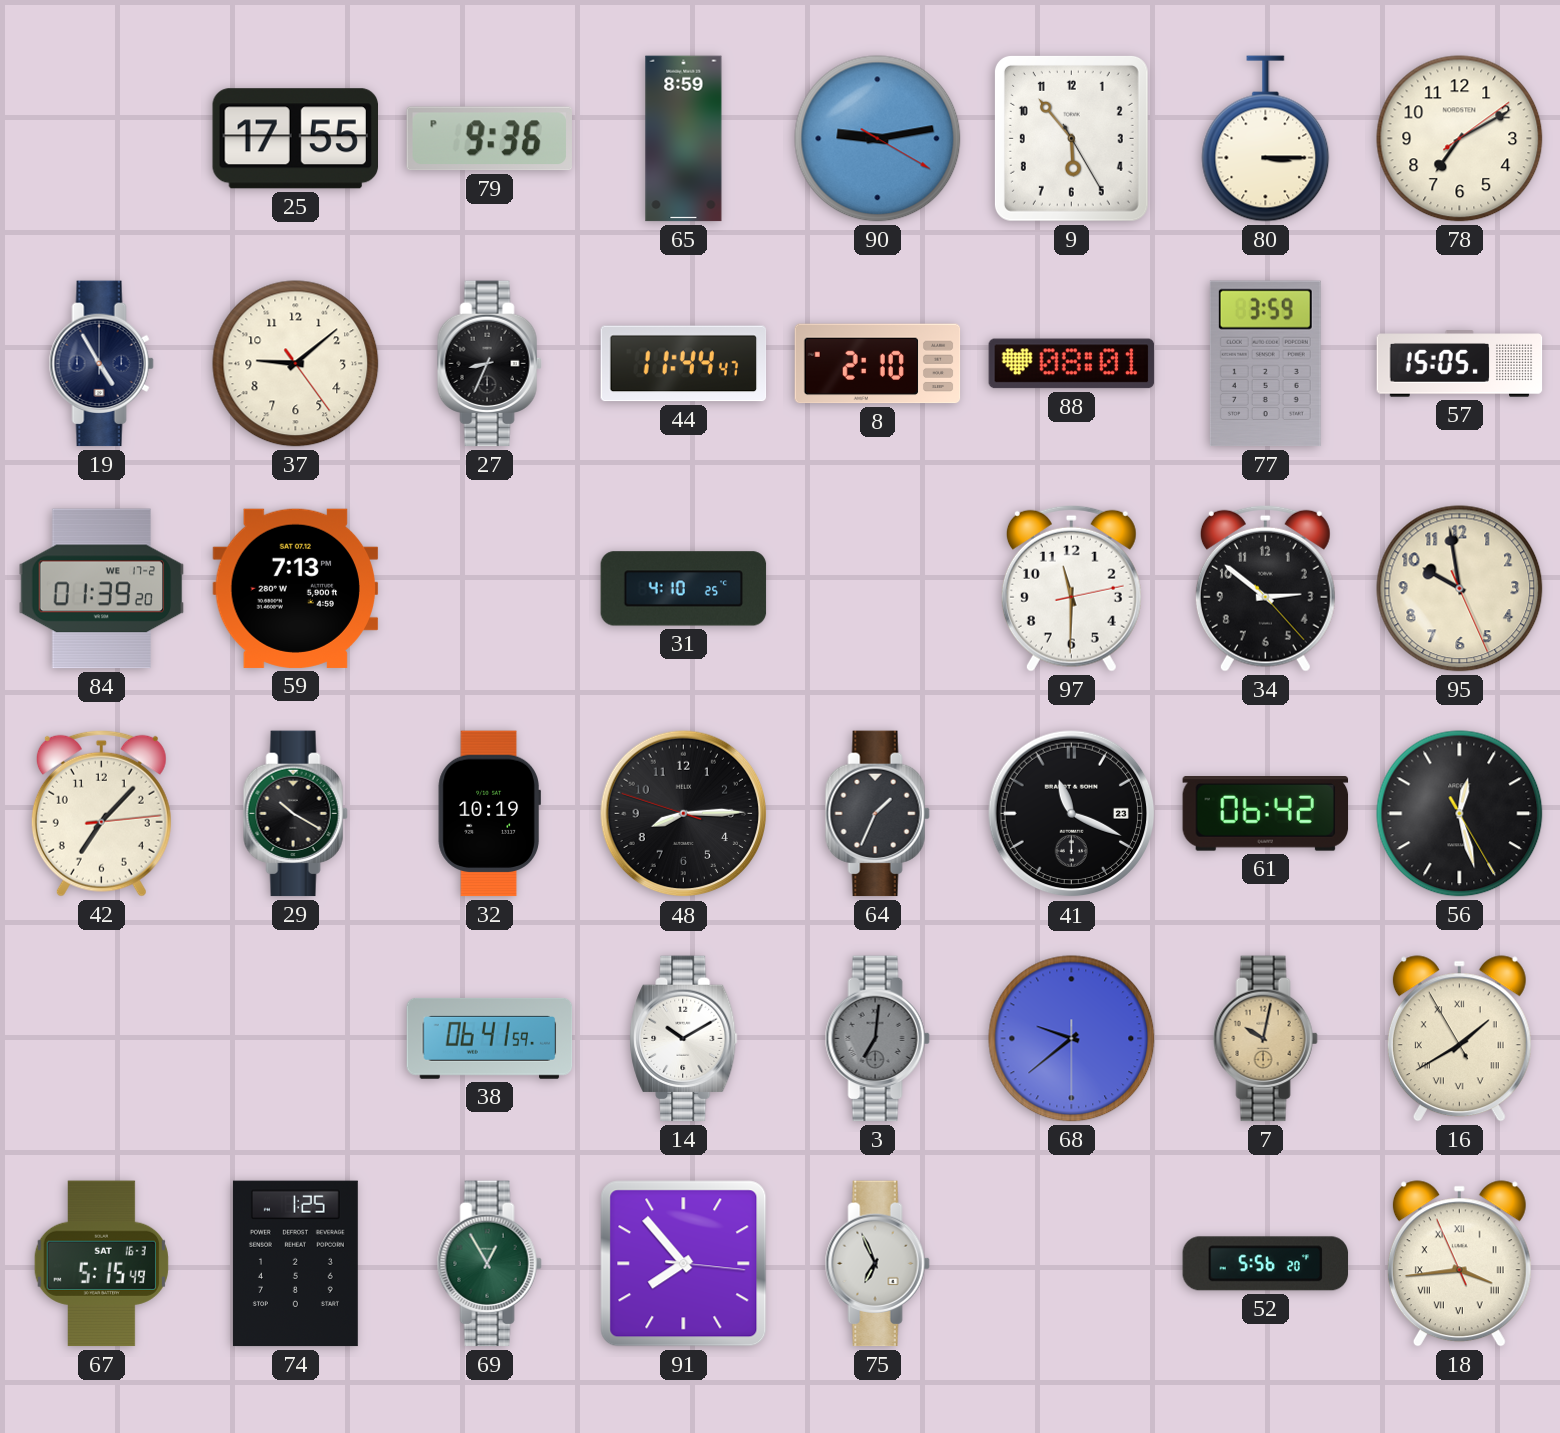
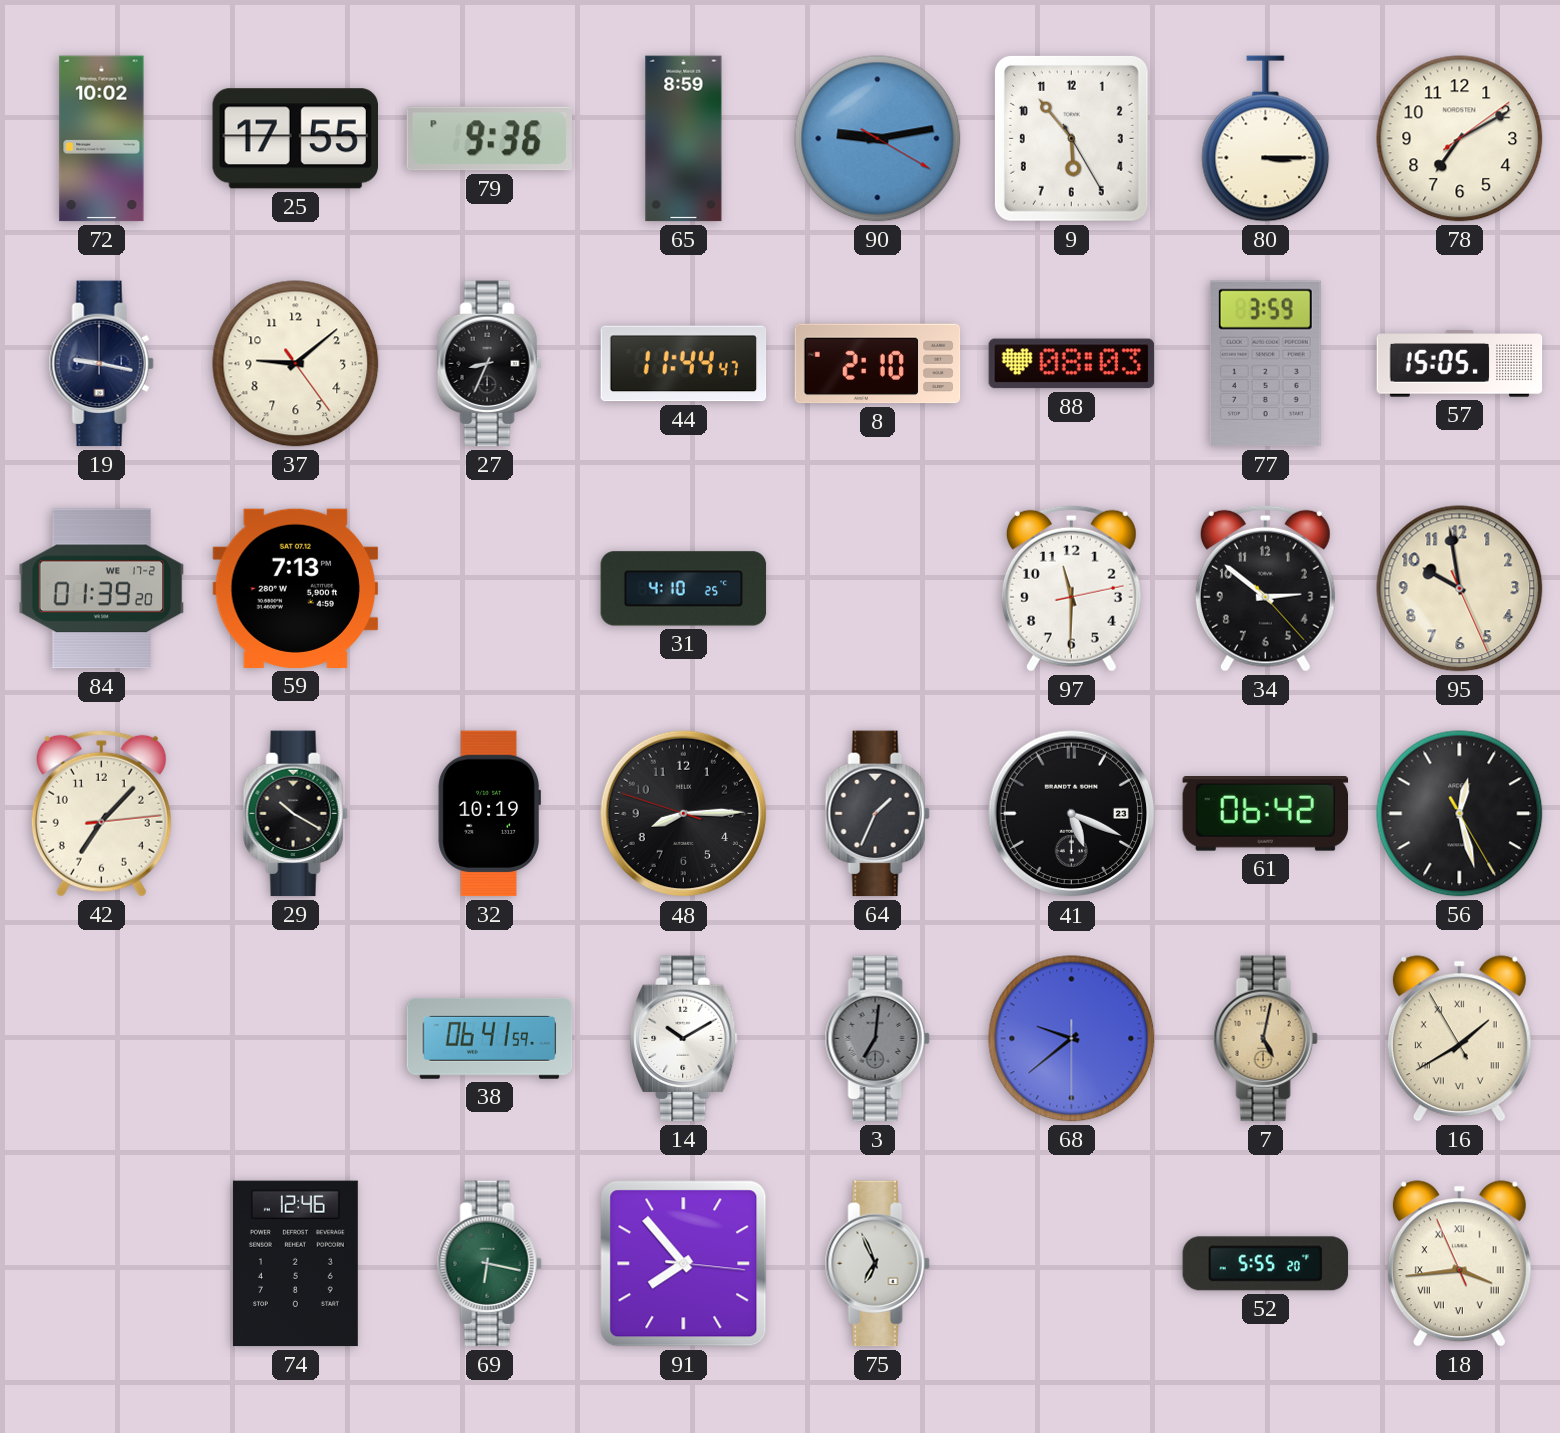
72: none -> 10:02 (102, 139)
19: 4:55 -> 9:17 (101, 364)
88: 08:01 -> 08:03 (1072, 364)
41: 11:19 -> 5:19 (1072, 814)
7: 10:02 -> 5:02 (1265, 1039)
67: 5:15 -> none (101, 1264)
74: 1:25 -> 12:46 (295, 1264)
69: 12:55 -> 6:17 (489, 1264)
52: 5:56 -> 5:55 (1266, 1264)
